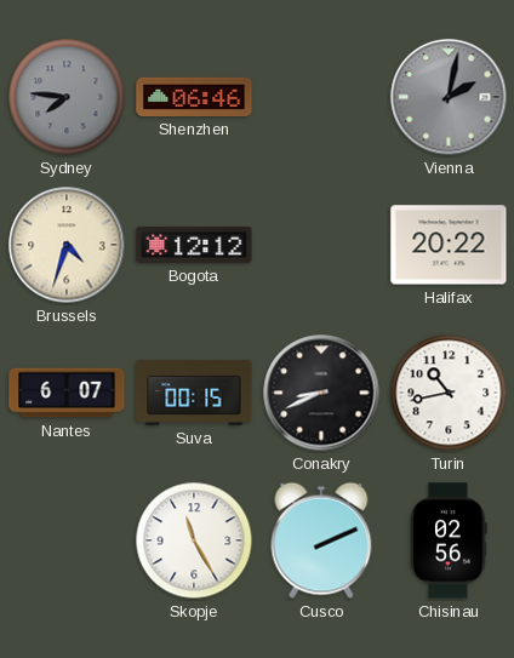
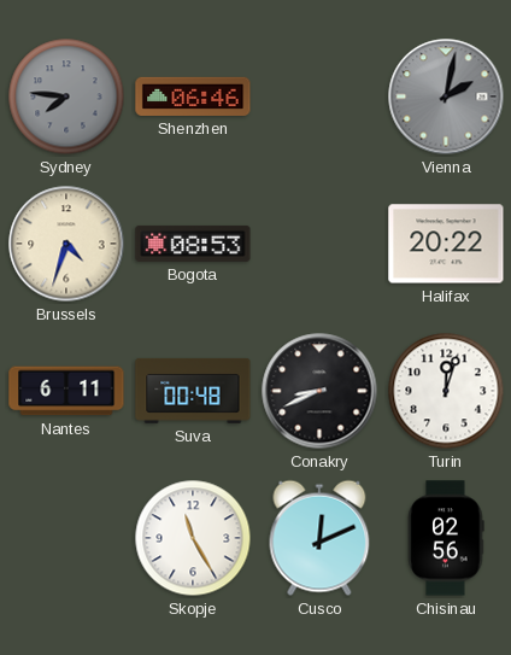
Bogota: 12:12 -> 08:53 (193, 244)
Nantes: 6:07 -> 6:11 (66, 391)
Suva: 00:15 -> 00:48 (193, 391)
Turin: 10:43 -> 12:03 (446, 391)
Cusco: 2:11 -> 12:11 (319, 538)
